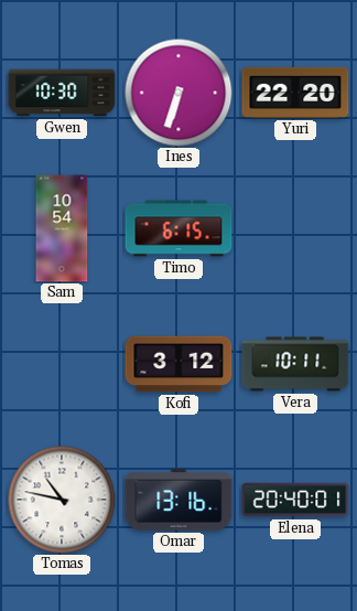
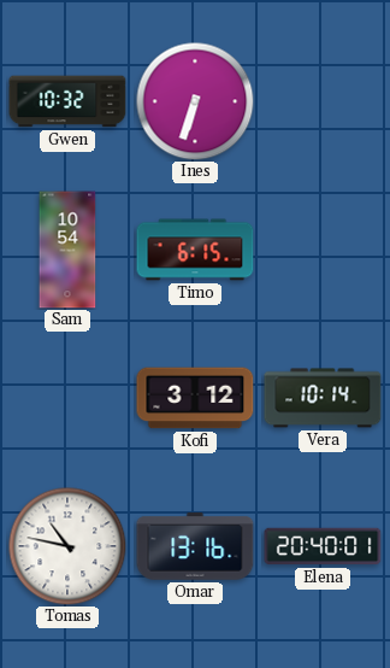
Gwen: 10:30 -> 10:32 (67, 101)
Yuri: 22:20 -> none (295, 93)
Vera: 10:11 -> 10:14 (323, 398)
